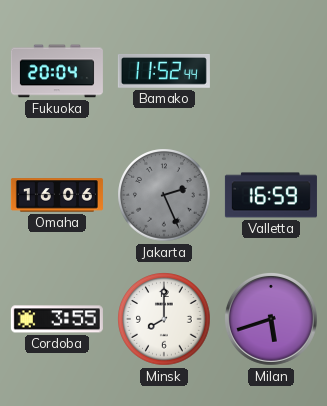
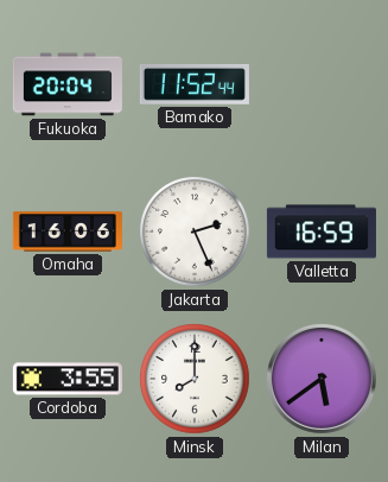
Jakarta dial: grey -> white (195, 232)
Milan: 5:42 -> 5:39 (322, 379)
